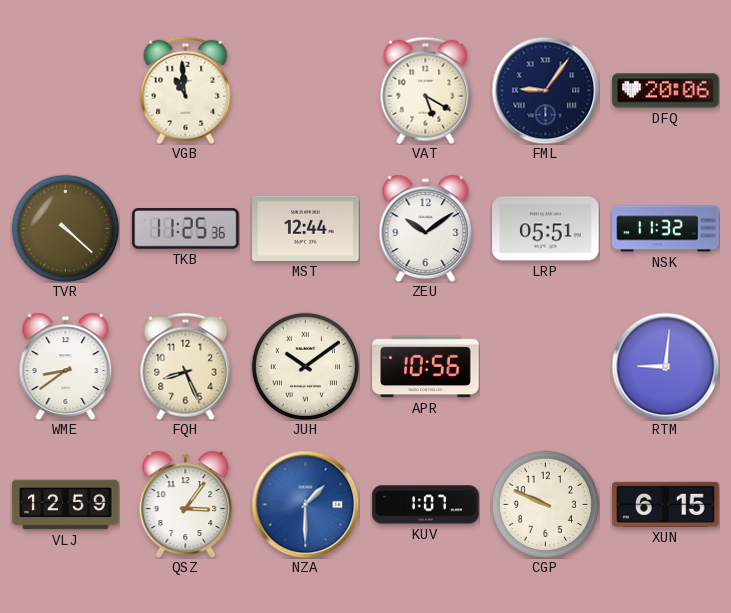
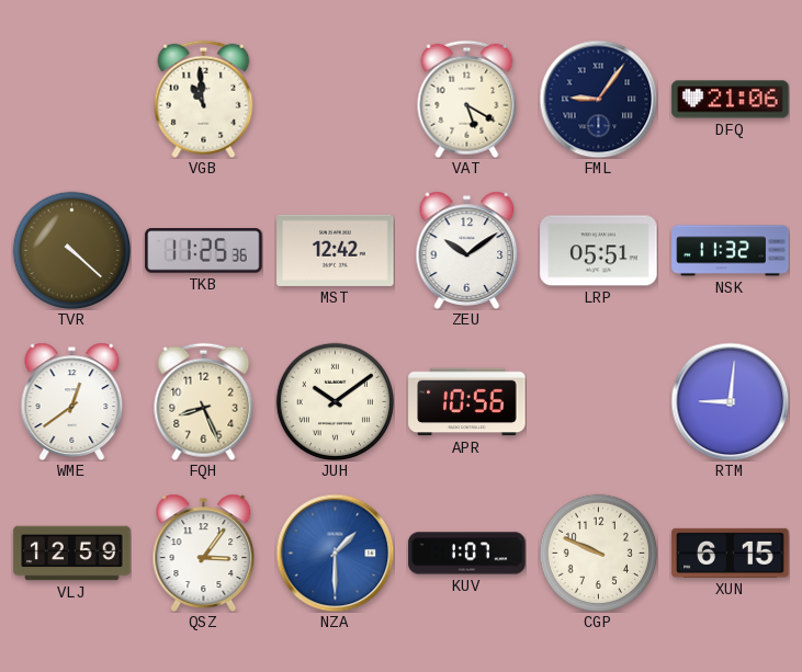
DFQ: 20:06 -> 21:06 (731, 100)
MST: 12:44 -> 12:42 (336, 250)
WME: 8:39 -> 12:39 (72, 401)
